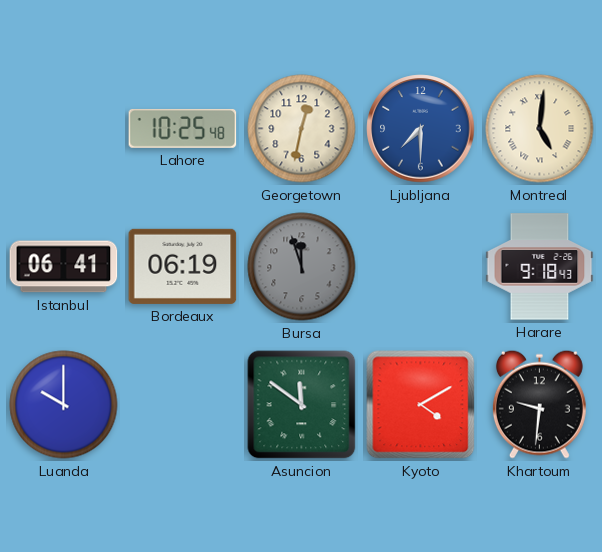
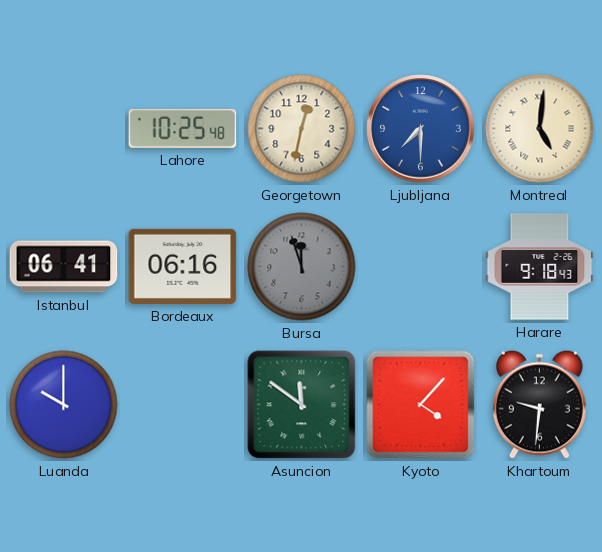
Bordeaux: 06:19 -> 06:16 (183, 266)
Kyoto: 4:10 -> 4:07 (421, 405)
